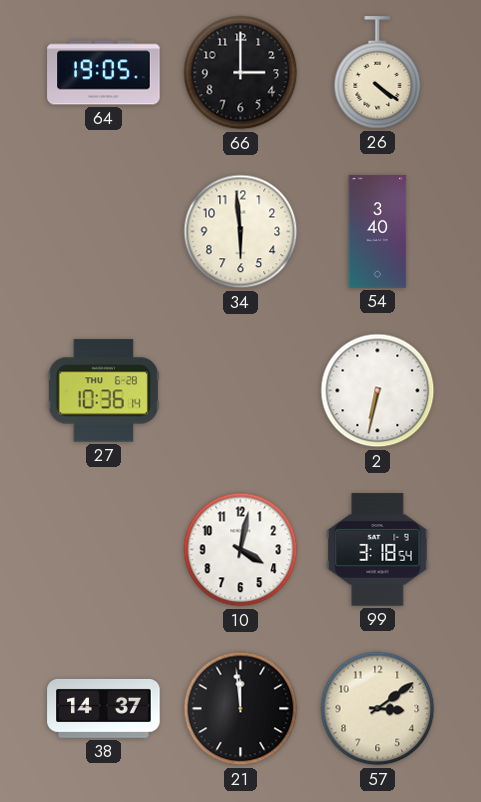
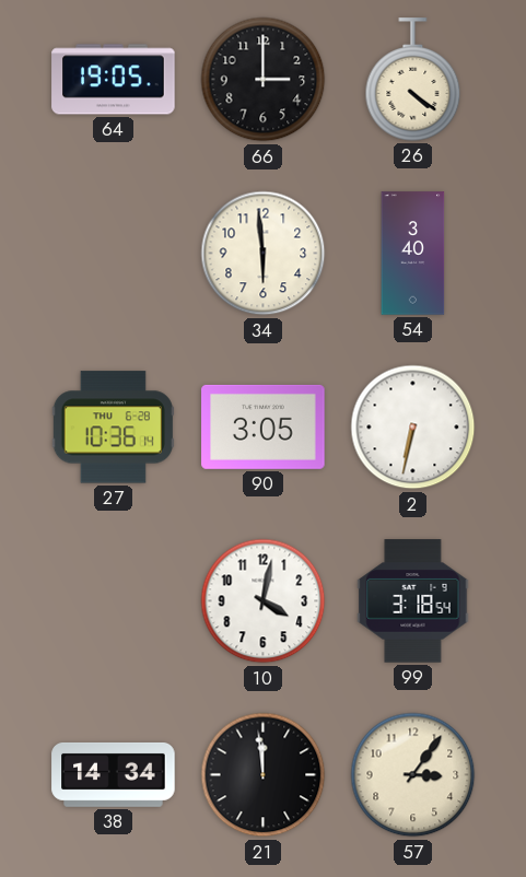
90: none -> 3:05 (264, 426)
38: 14:37 -> 14:34 (114, 774)
57: 3:09 -> 3:06 (413, 775)
